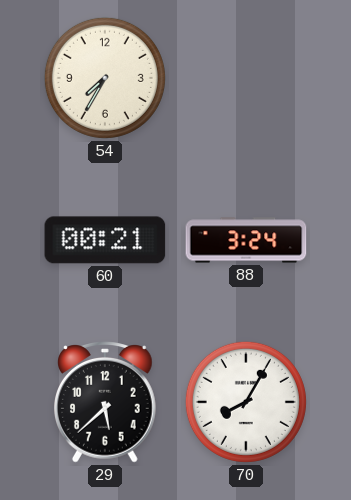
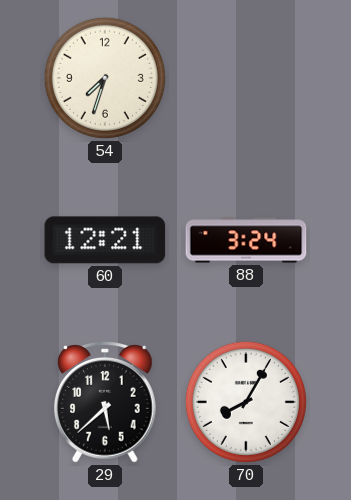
54: 7:35 -> 7:33 (105, 78)
60: 00:21 -> 12:21 (105, 240)
